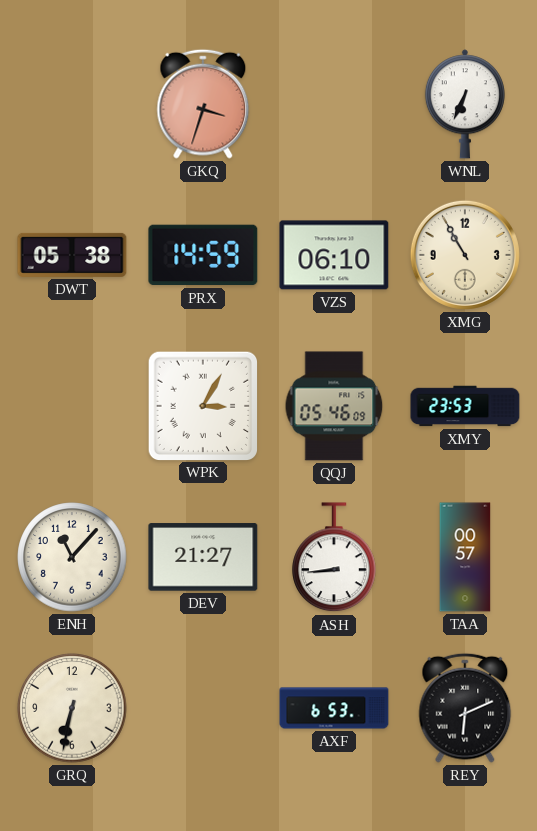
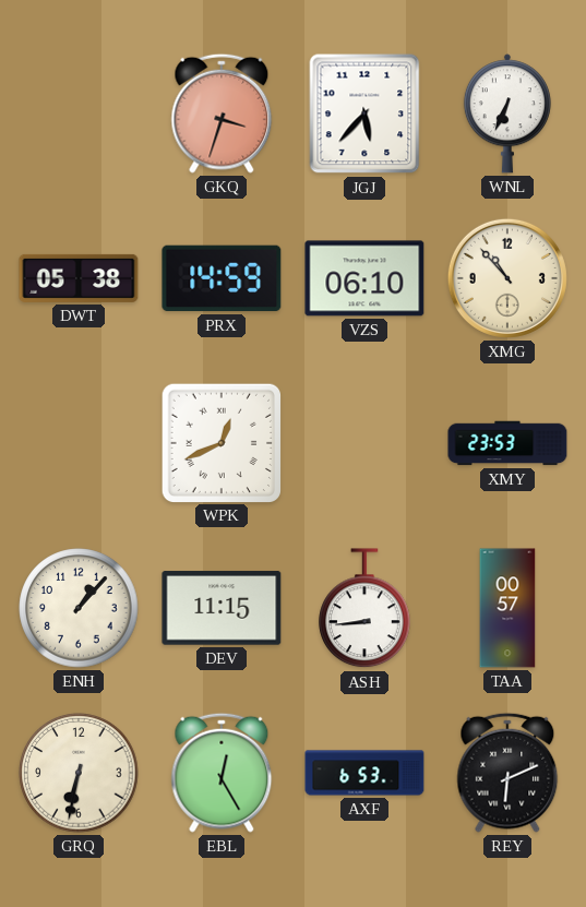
JGJ: none -> 5:37 (364, 114)
XMG: 10:55 -> 10:53 (507, 278)
WPK: 3:05 -> 12:41 (220, 442)
QQJ: 05:46 -> none (334, 406)
ENH: 11:07 -> 1:07 (79, 608)
DEV: 21:27 -> 11:15 (222, 608)
EBL: none -> 12:25 (222, 773)
